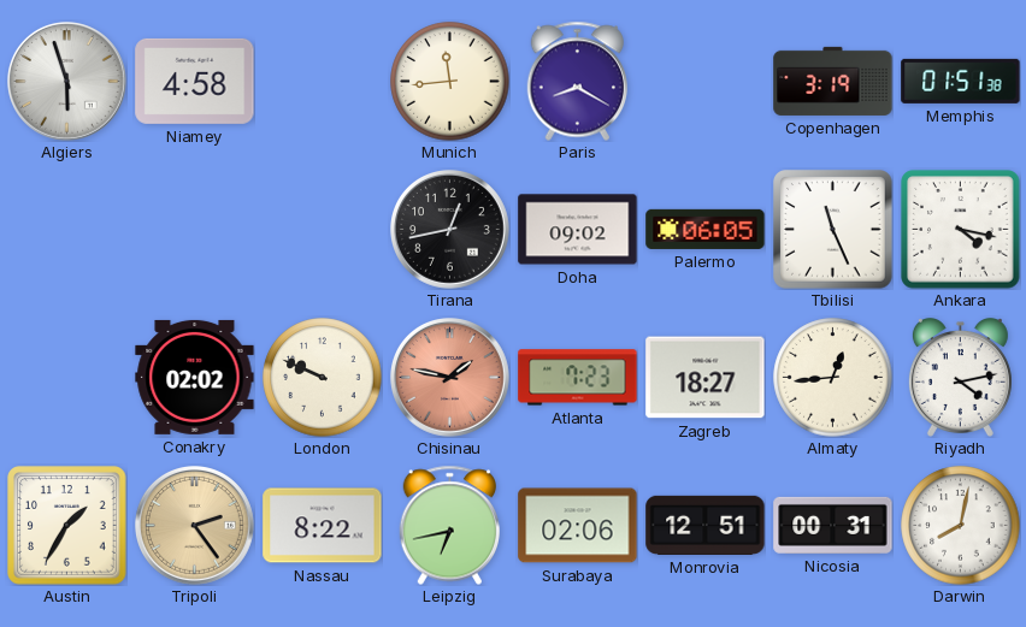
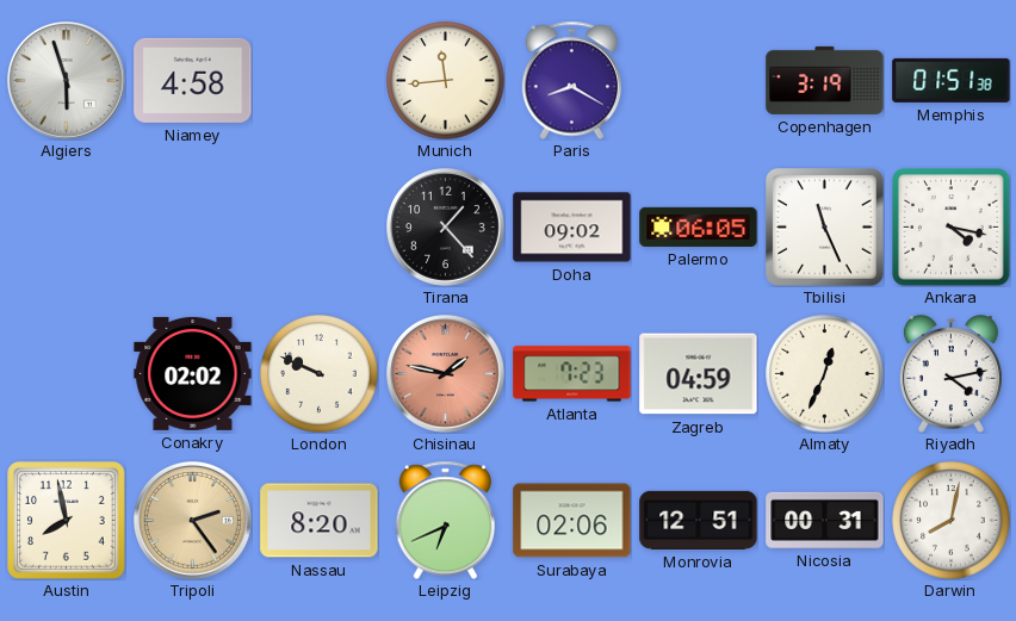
Tirana: 12:43 -> 1:23 (446, 228)
Zagreb: 18:27 -> 04:59 (699, 374)
Almaty: 12:44 -> 12:34 (825, 374)
Austin: 1:35 -> 7:58 (67, 521)
Nassau: 8:22 -> 8:20 (320, 521)
Leipzig: 6:43 -> 6:41 (445, 520)
